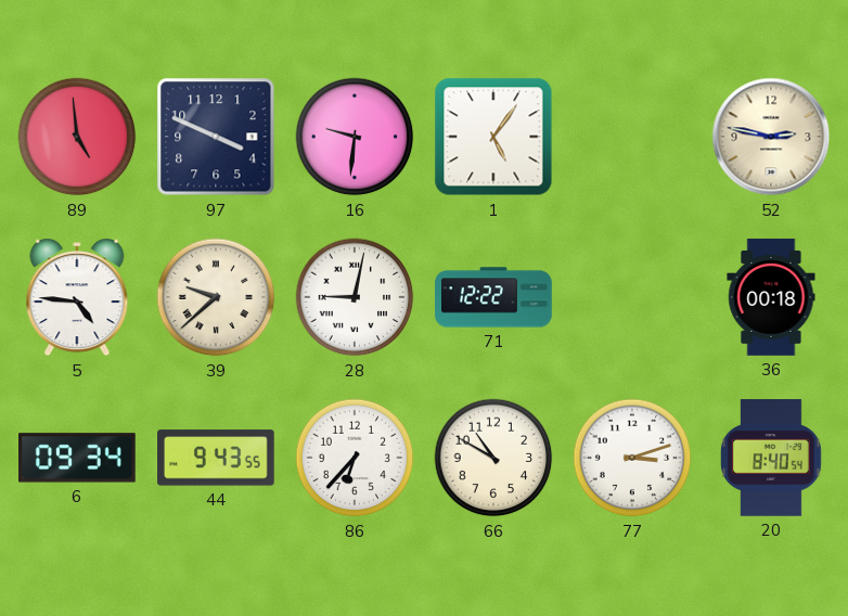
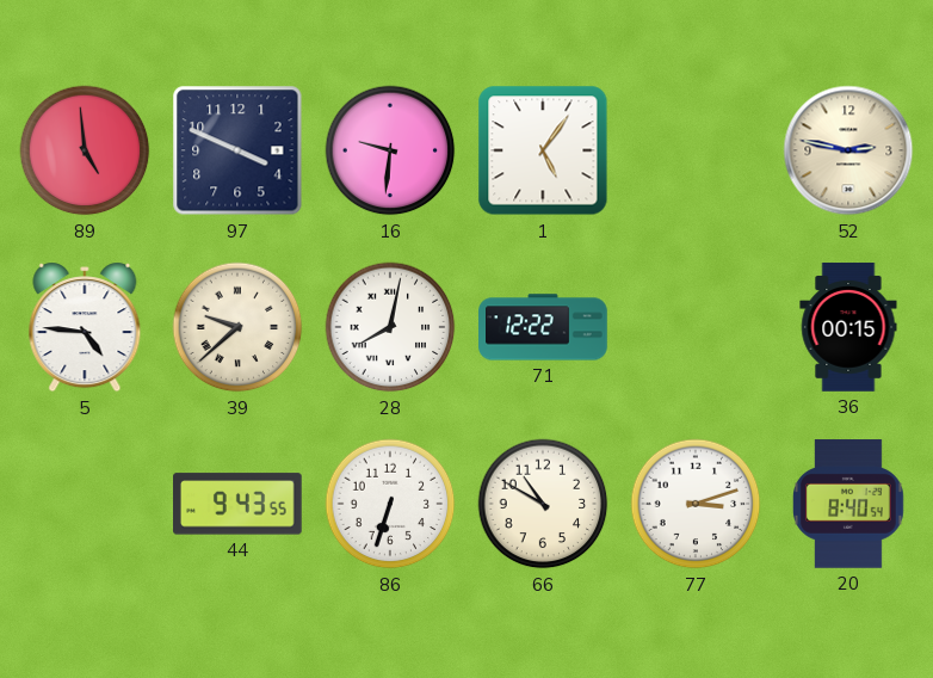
28: 9:02 -> 8:02 (390, 327)
36: 00:18 -> 00:15 (848, 327)
6: 09:34 -> none (78, 458)
86: 6:37 -> 6:33 (390, 504)
